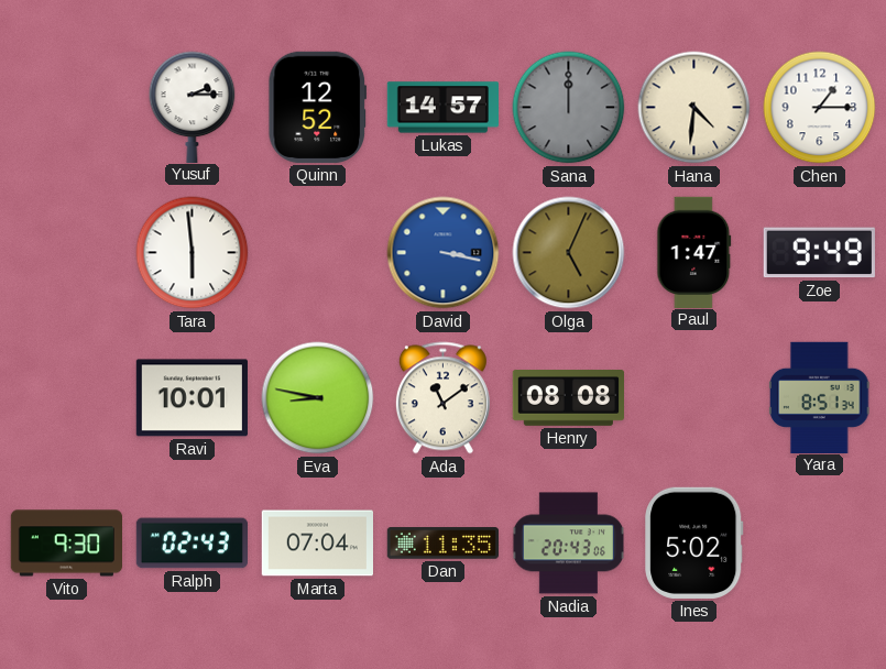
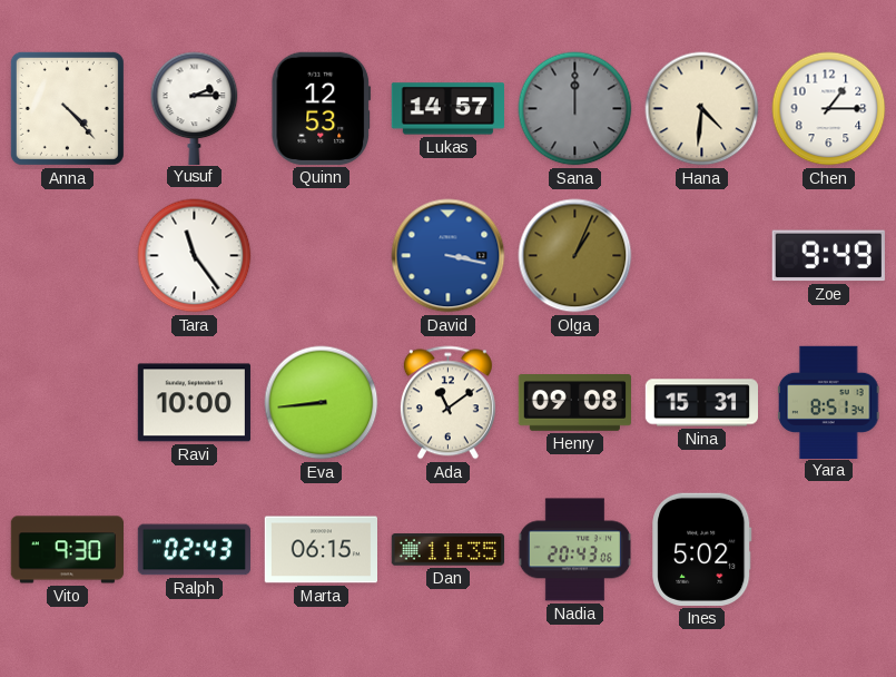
Anna: none -> 4:23 (67, 108)
Quinn: 12:52 -> 12:53 (322, 108)
Tara: 5:59 -> 11:24 (195, 256)
Olga: 5:04 -> 1:04 (575, 256)
Paul: 1:47 -> none (694, 252)
Ravi: 10:01 -> 10:00 (194, 403)
Eva: 8:47 -> 8:44 (322, 403)
Henry: 08:08 -> 09:08 (574, 403)
Nina: none -> 15:31 (701, 403)
Marta: 07:04 -> 06:15 (321, 550)
